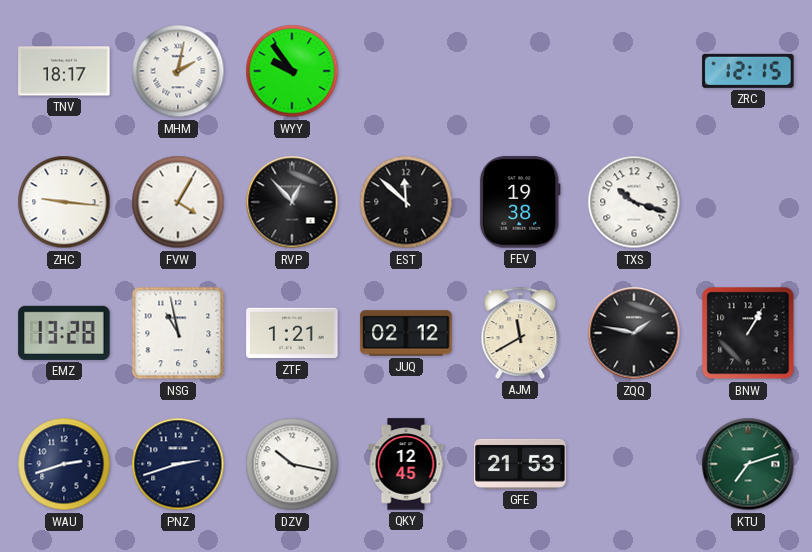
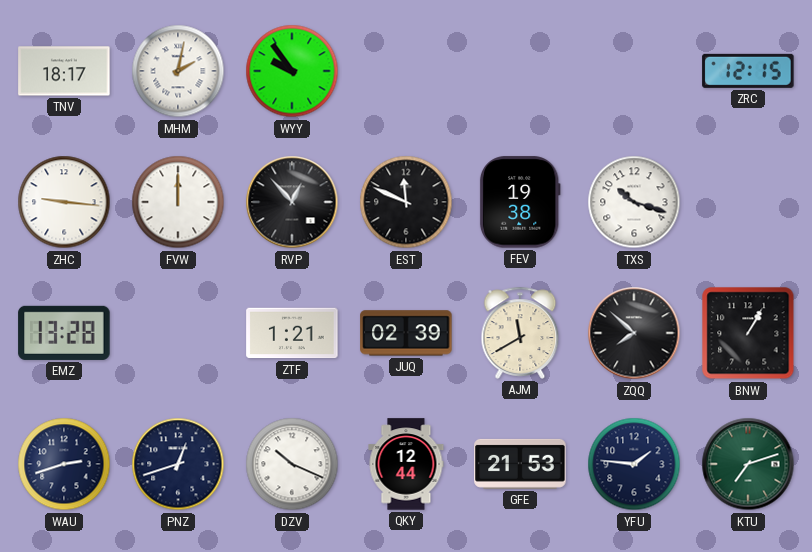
FVW: 4:05 -> 12:00 (178, 202)
EST: 11:52 -> 11:49 (406, 202)
NSG: 10:58 -> none (178, 333)
JUQ: 02:12 -> 02:39 (406, 333)
ZQQ: 1:47 -> 7:52 (634, 333)
PNZ: 2:42 -> 12:42 (178, 464)
DZV: 10:17 -> 10:19 (292, 464)
QKY: 12:45 -> 12:44 (406, 464)
YFU: none -> 1:46 (634, 464)
